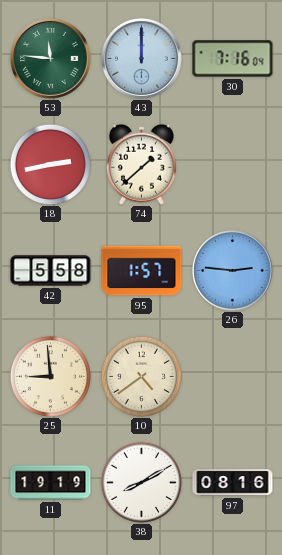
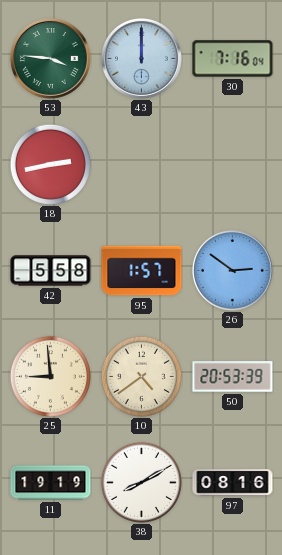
53: 11:46 -> 3:46 (50, 58)
74: 1:38 -> none (141, 164)
26: 2:46 -> 2:51 (232, 270)
50: none -> 20:53 (233, 377)
